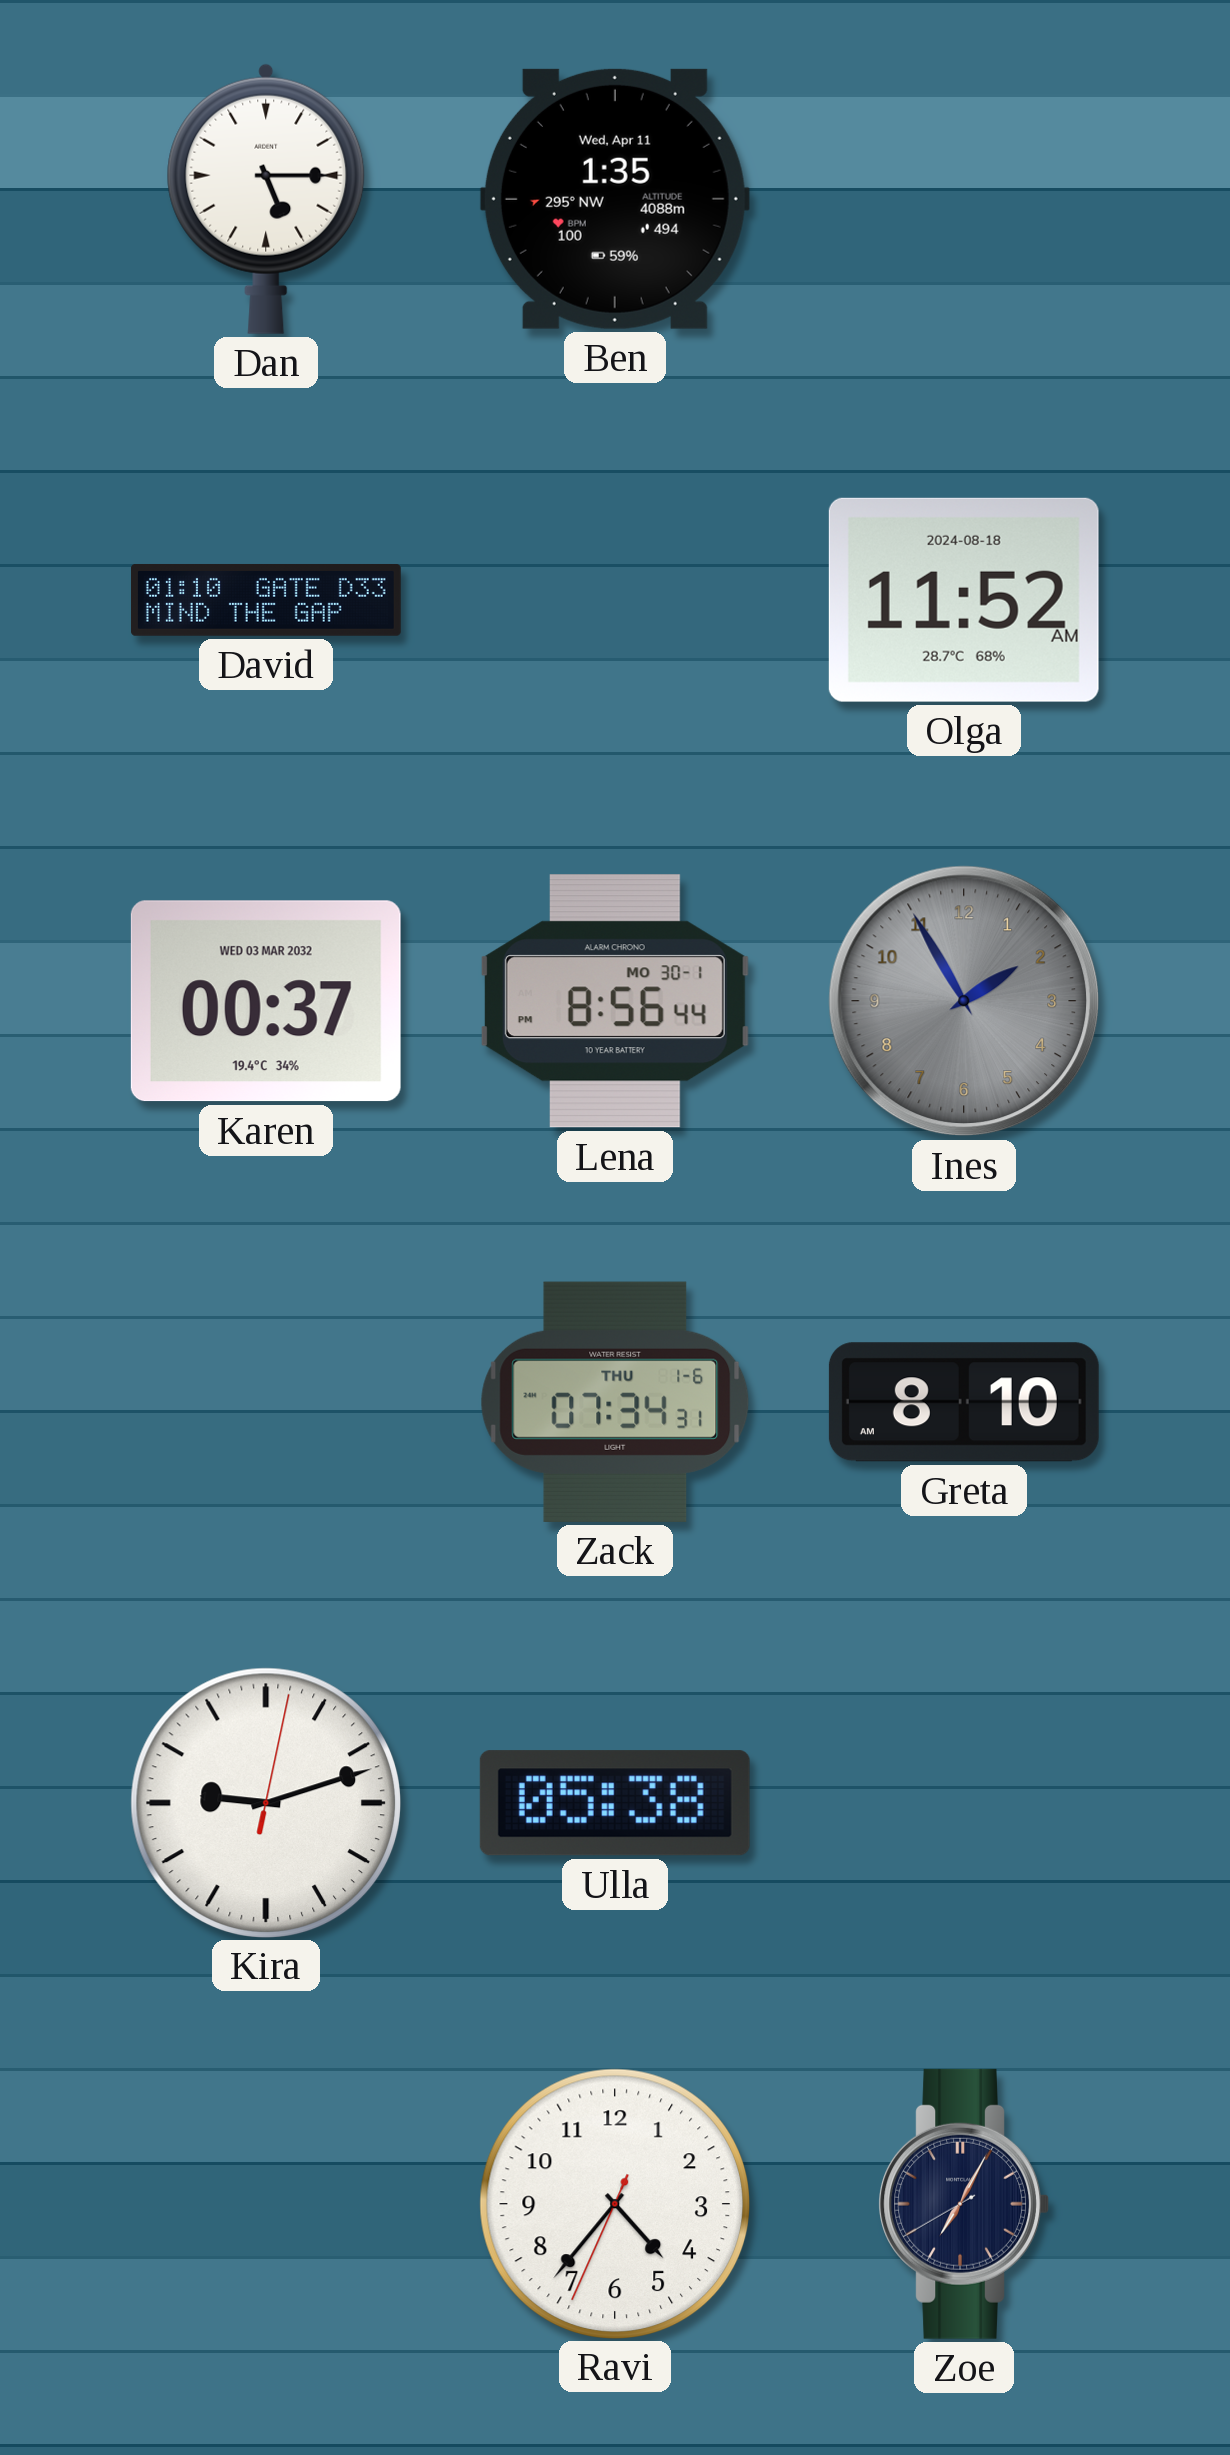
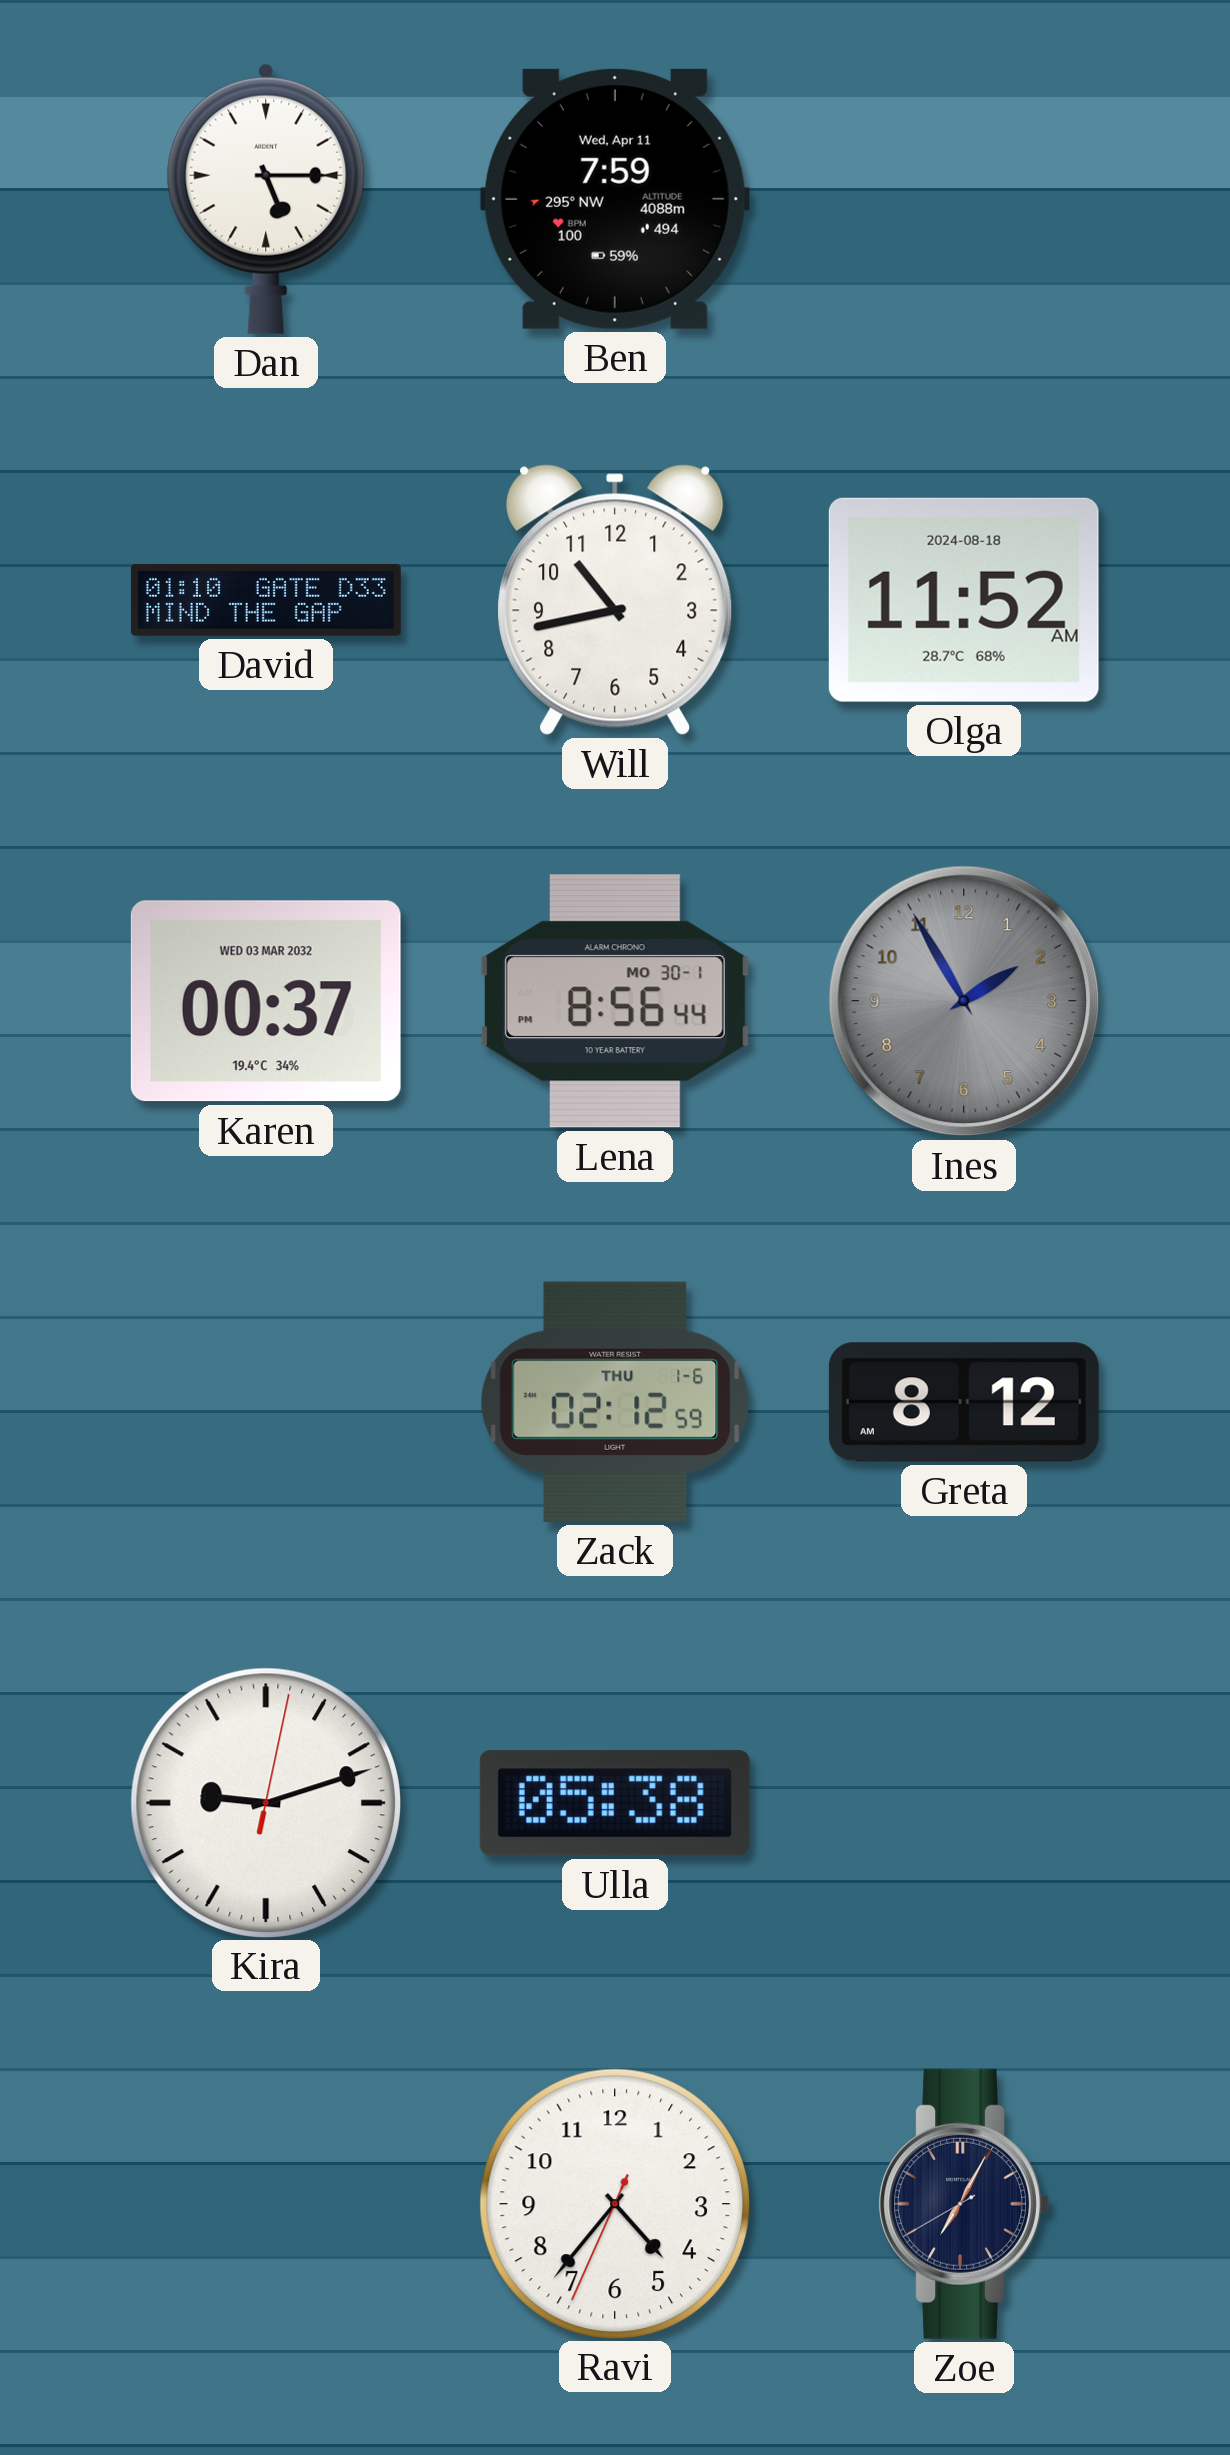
Ben: 1:35 -> 7:59 (615, 199)
Will: none -> 10:43 (615, 600)
Zack: 07:34 -> 02:12 (615, 1402)
Greta: 8:10 -> 8:12 (964, 1402)
